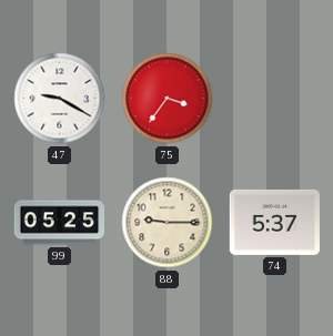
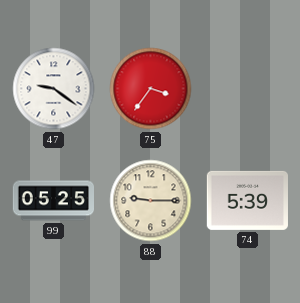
47: 9:20 -> 9:21 (54, 89)
74: 5:37 -> 5:39 (247, 200)
